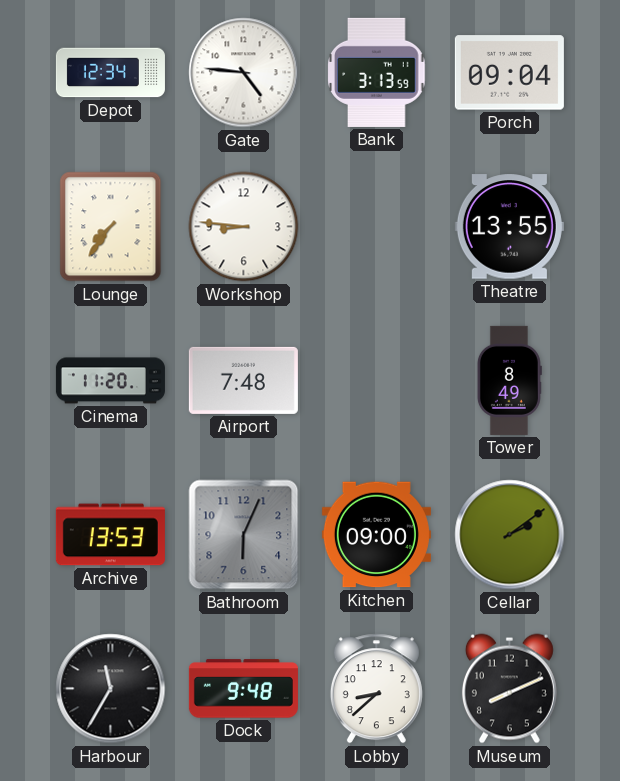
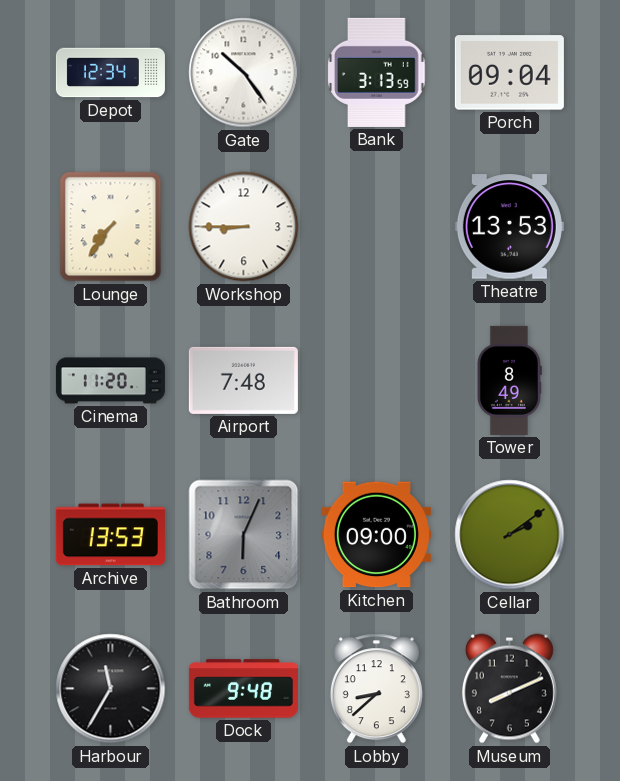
Gate: 4:46 -> 10:24 (244, 73)
Workshop: 8:46 -> 8:45 (244, 227)
Theatre: 13:55 -> 13:53 (509, 227)
